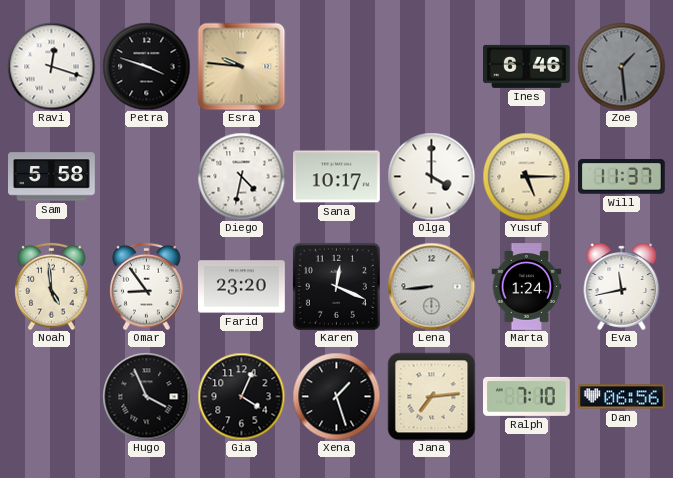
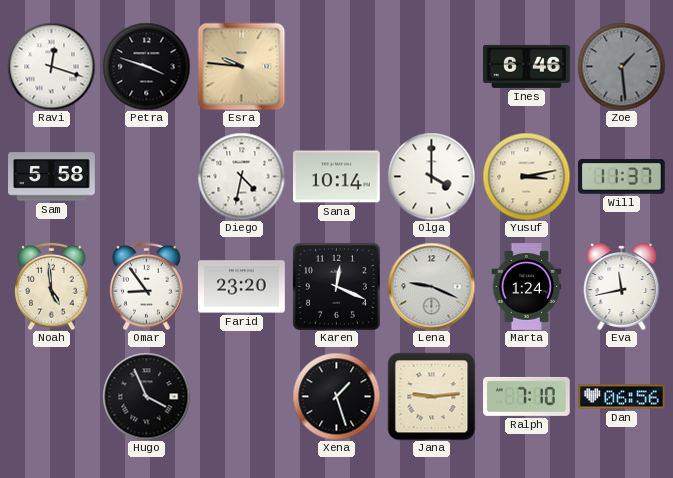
Sana: 10:17 -> 10:14 (337, 177)
Yusuf: 5:15 -> 3:13 (526, 176)
Lena: 8:44 -> 9:19 (431, 286)
Gia: 4:04 -> none (241, 396)
Jana: 7:14 -> 9:14 (431, 396)
